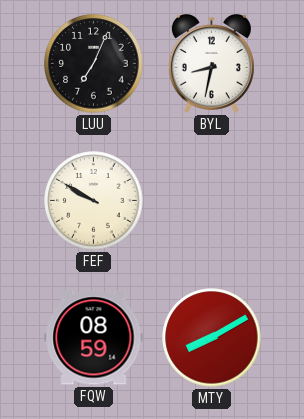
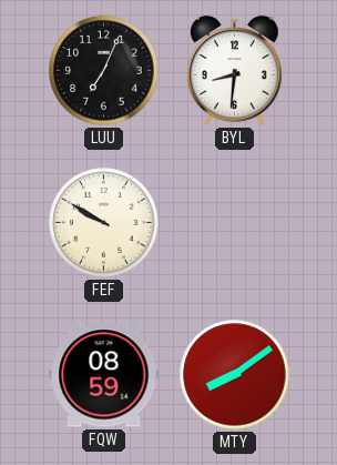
BYL: 8:32 -> 8:31 (234, 71)
MTY: 8:10 -> 8:09 (235, 375)
